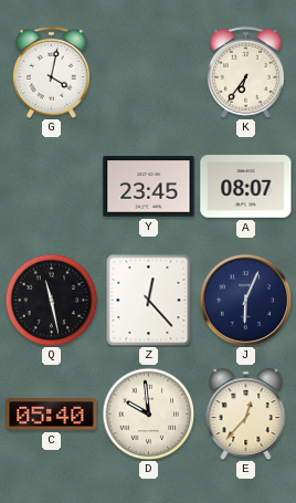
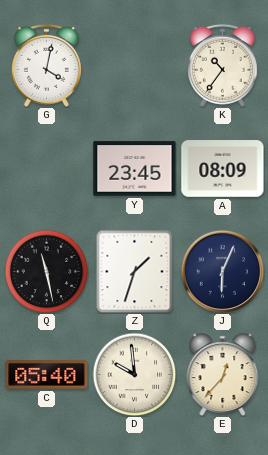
K: 6:36 -> 10:36 (222, 65)
A: 08:07 -> 08:09 (223, 169)
Z: 12:23 -> 1:33 (135, 271)
